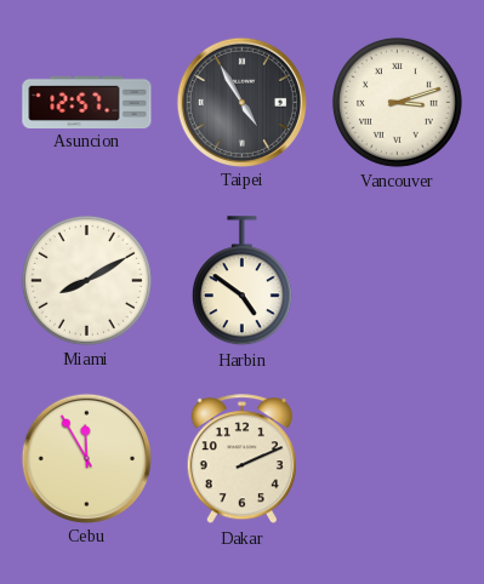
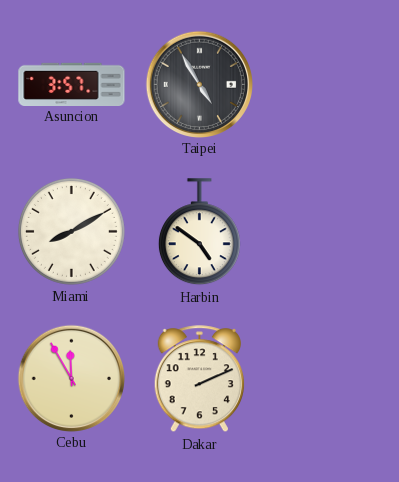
Asuncion: 12:57 -> 3:57 (72, 84)
Vancouver: 3:12 -> none (397, 102)
